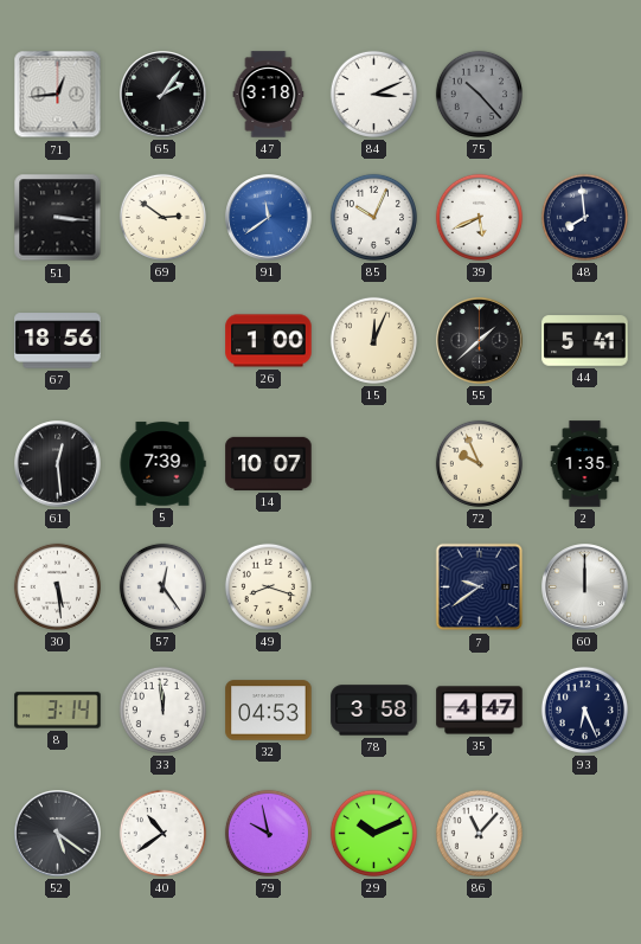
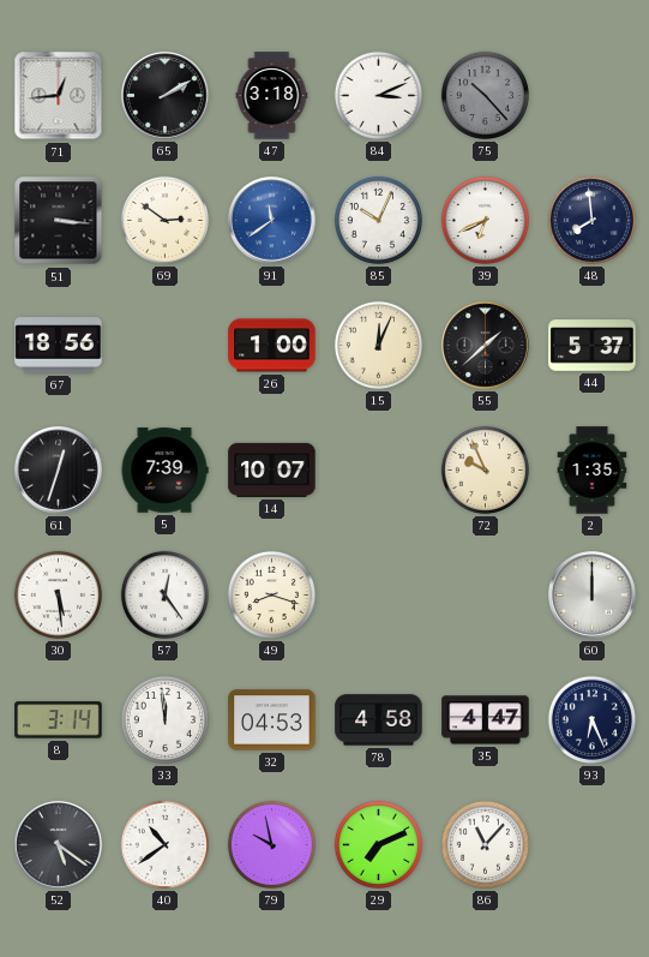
65: 2:06 -> 2:10 (166, 96)
39: 5:41 -> 6:41 (485, 220)
44: 5:41 -> 5:37 (593, 346)
61: 12:29 -> 12:33 (59, 471)
7: 9:39 -> none (480, 587)
78: 3:58 -> 4:58 (379, 720)
29: 10:11 -> 7:11 (378, 844)
